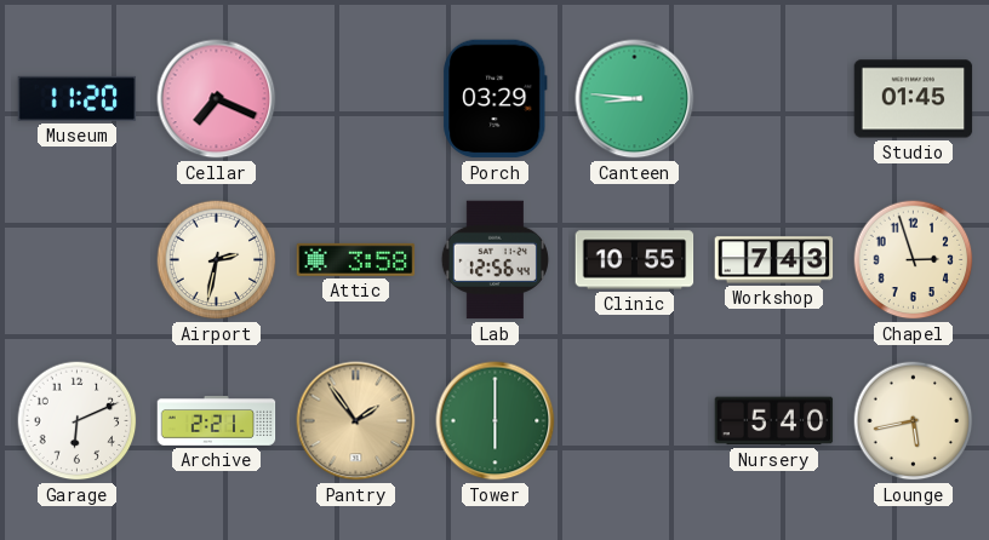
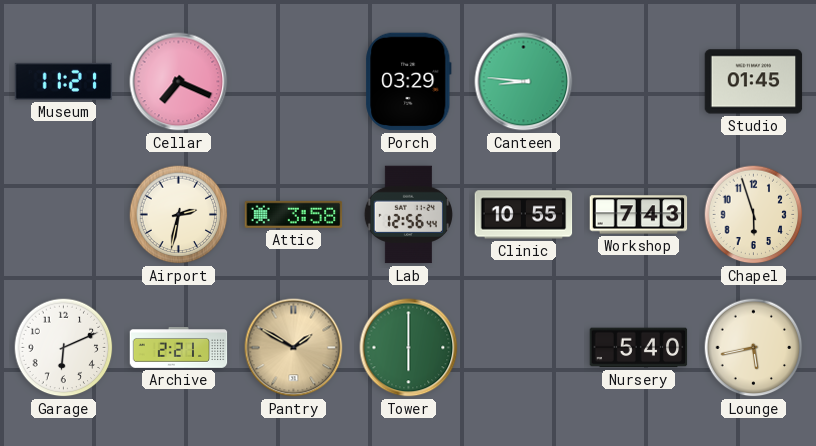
Museum: 11:20 -> 11:21 (64, 81)
Chapel: 2:57 -> 5:57 (754, 215)
Pantry: 1:54 -> 1:50 (294, 348)
